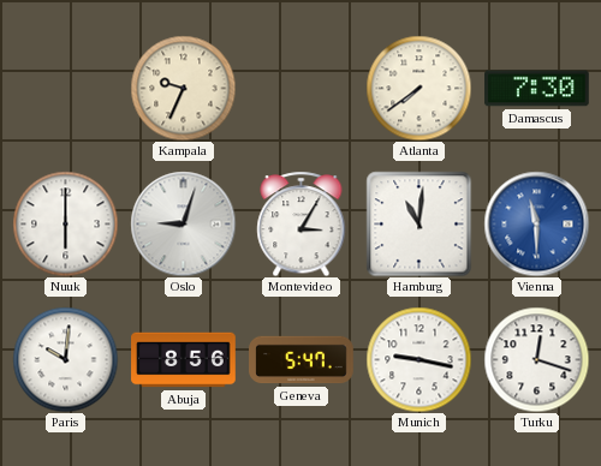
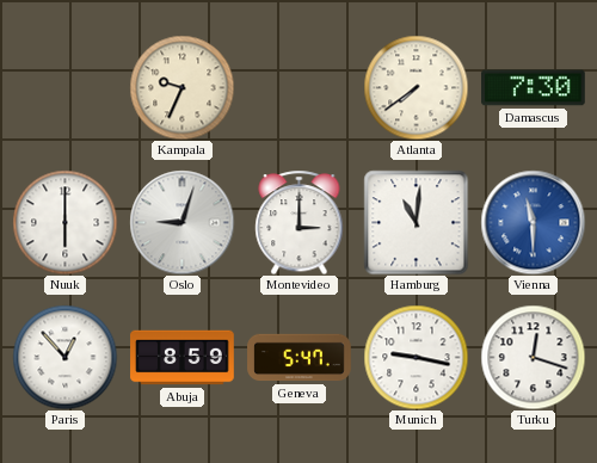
Montevideo: 3:05 -> 3:00 (300, 222)
Paris: 10:01 -> 12:53 (64, 357)
Abuja: 8:56 -> 8:59 (183, 358)
